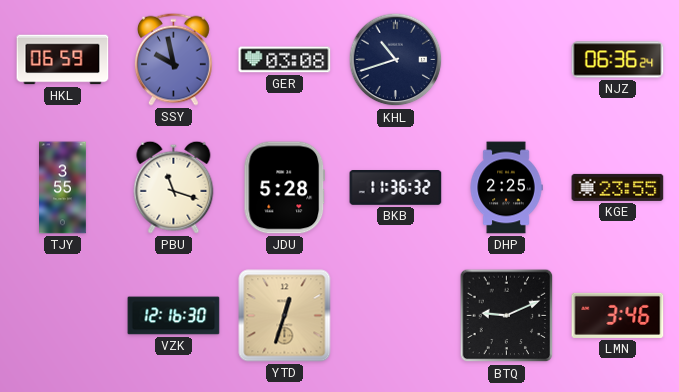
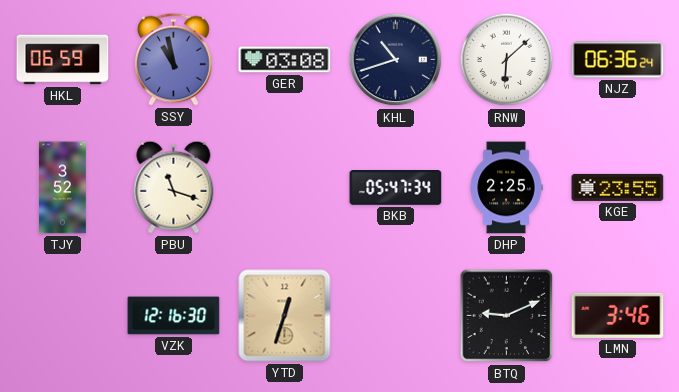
SSY: 9:58 -> 10:58 (173, 59)
RNW: none -> 6:08 (507, 60)
TJY: 3:55 -> 3:52 (63, 188)
JDU: 5:28 -> none (285, 188)
BKB: 11:36 -> 05:47 (396, 188)
